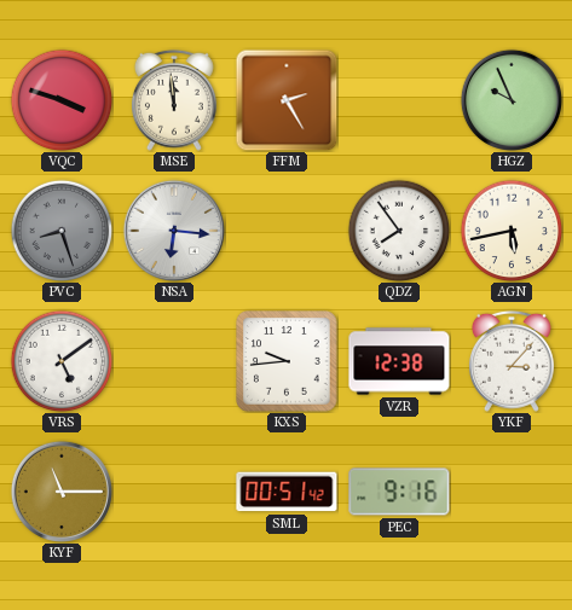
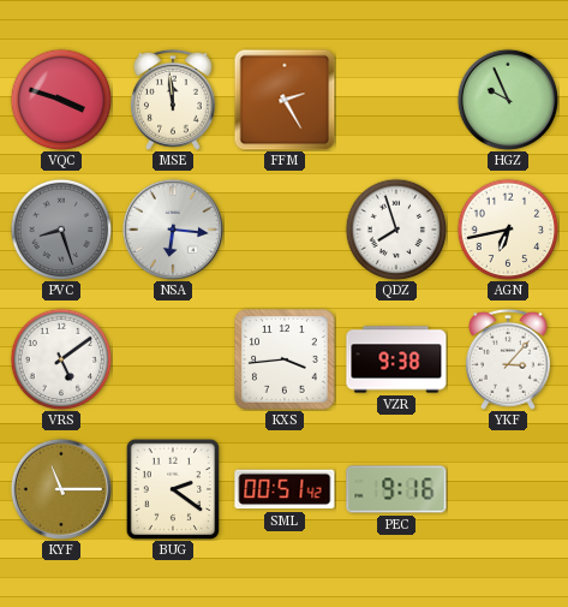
QDZ: 7:54 -> 7:57 (396, 230)
AGN: 5:43 -> 6:43 (508, 230)
KXS: 9:44 -> 3:44 (285, 359)
VZR: 12:38 -> 9:38 (396, 359)
BUG: none -> 2:21 (172, 488)
